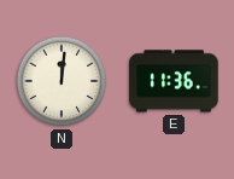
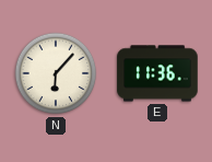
N: 12:01 -> 6:07 (56, 73)
